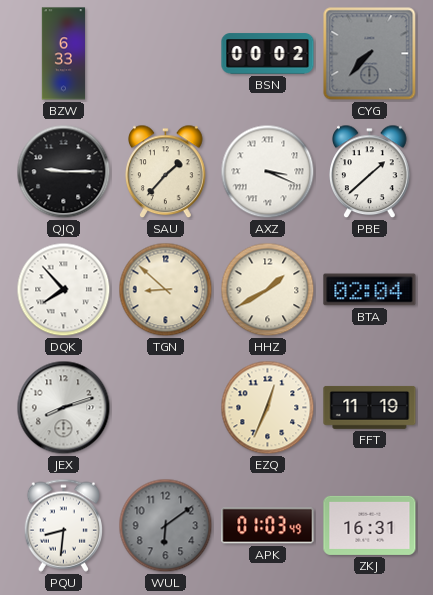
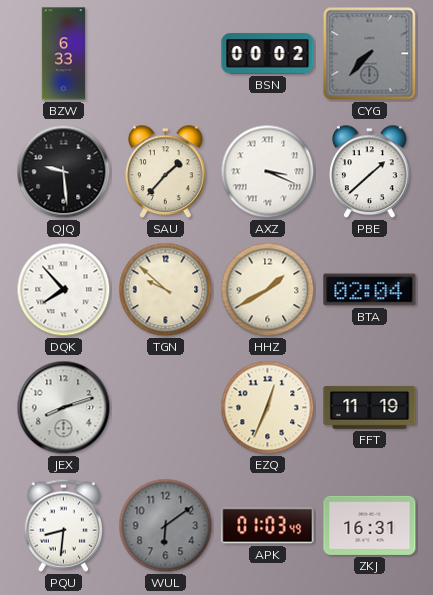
QJQ: 9:15 -> 9:29 (64, 172)
TGN: 8:52 -> 9:52 (166, 290)
